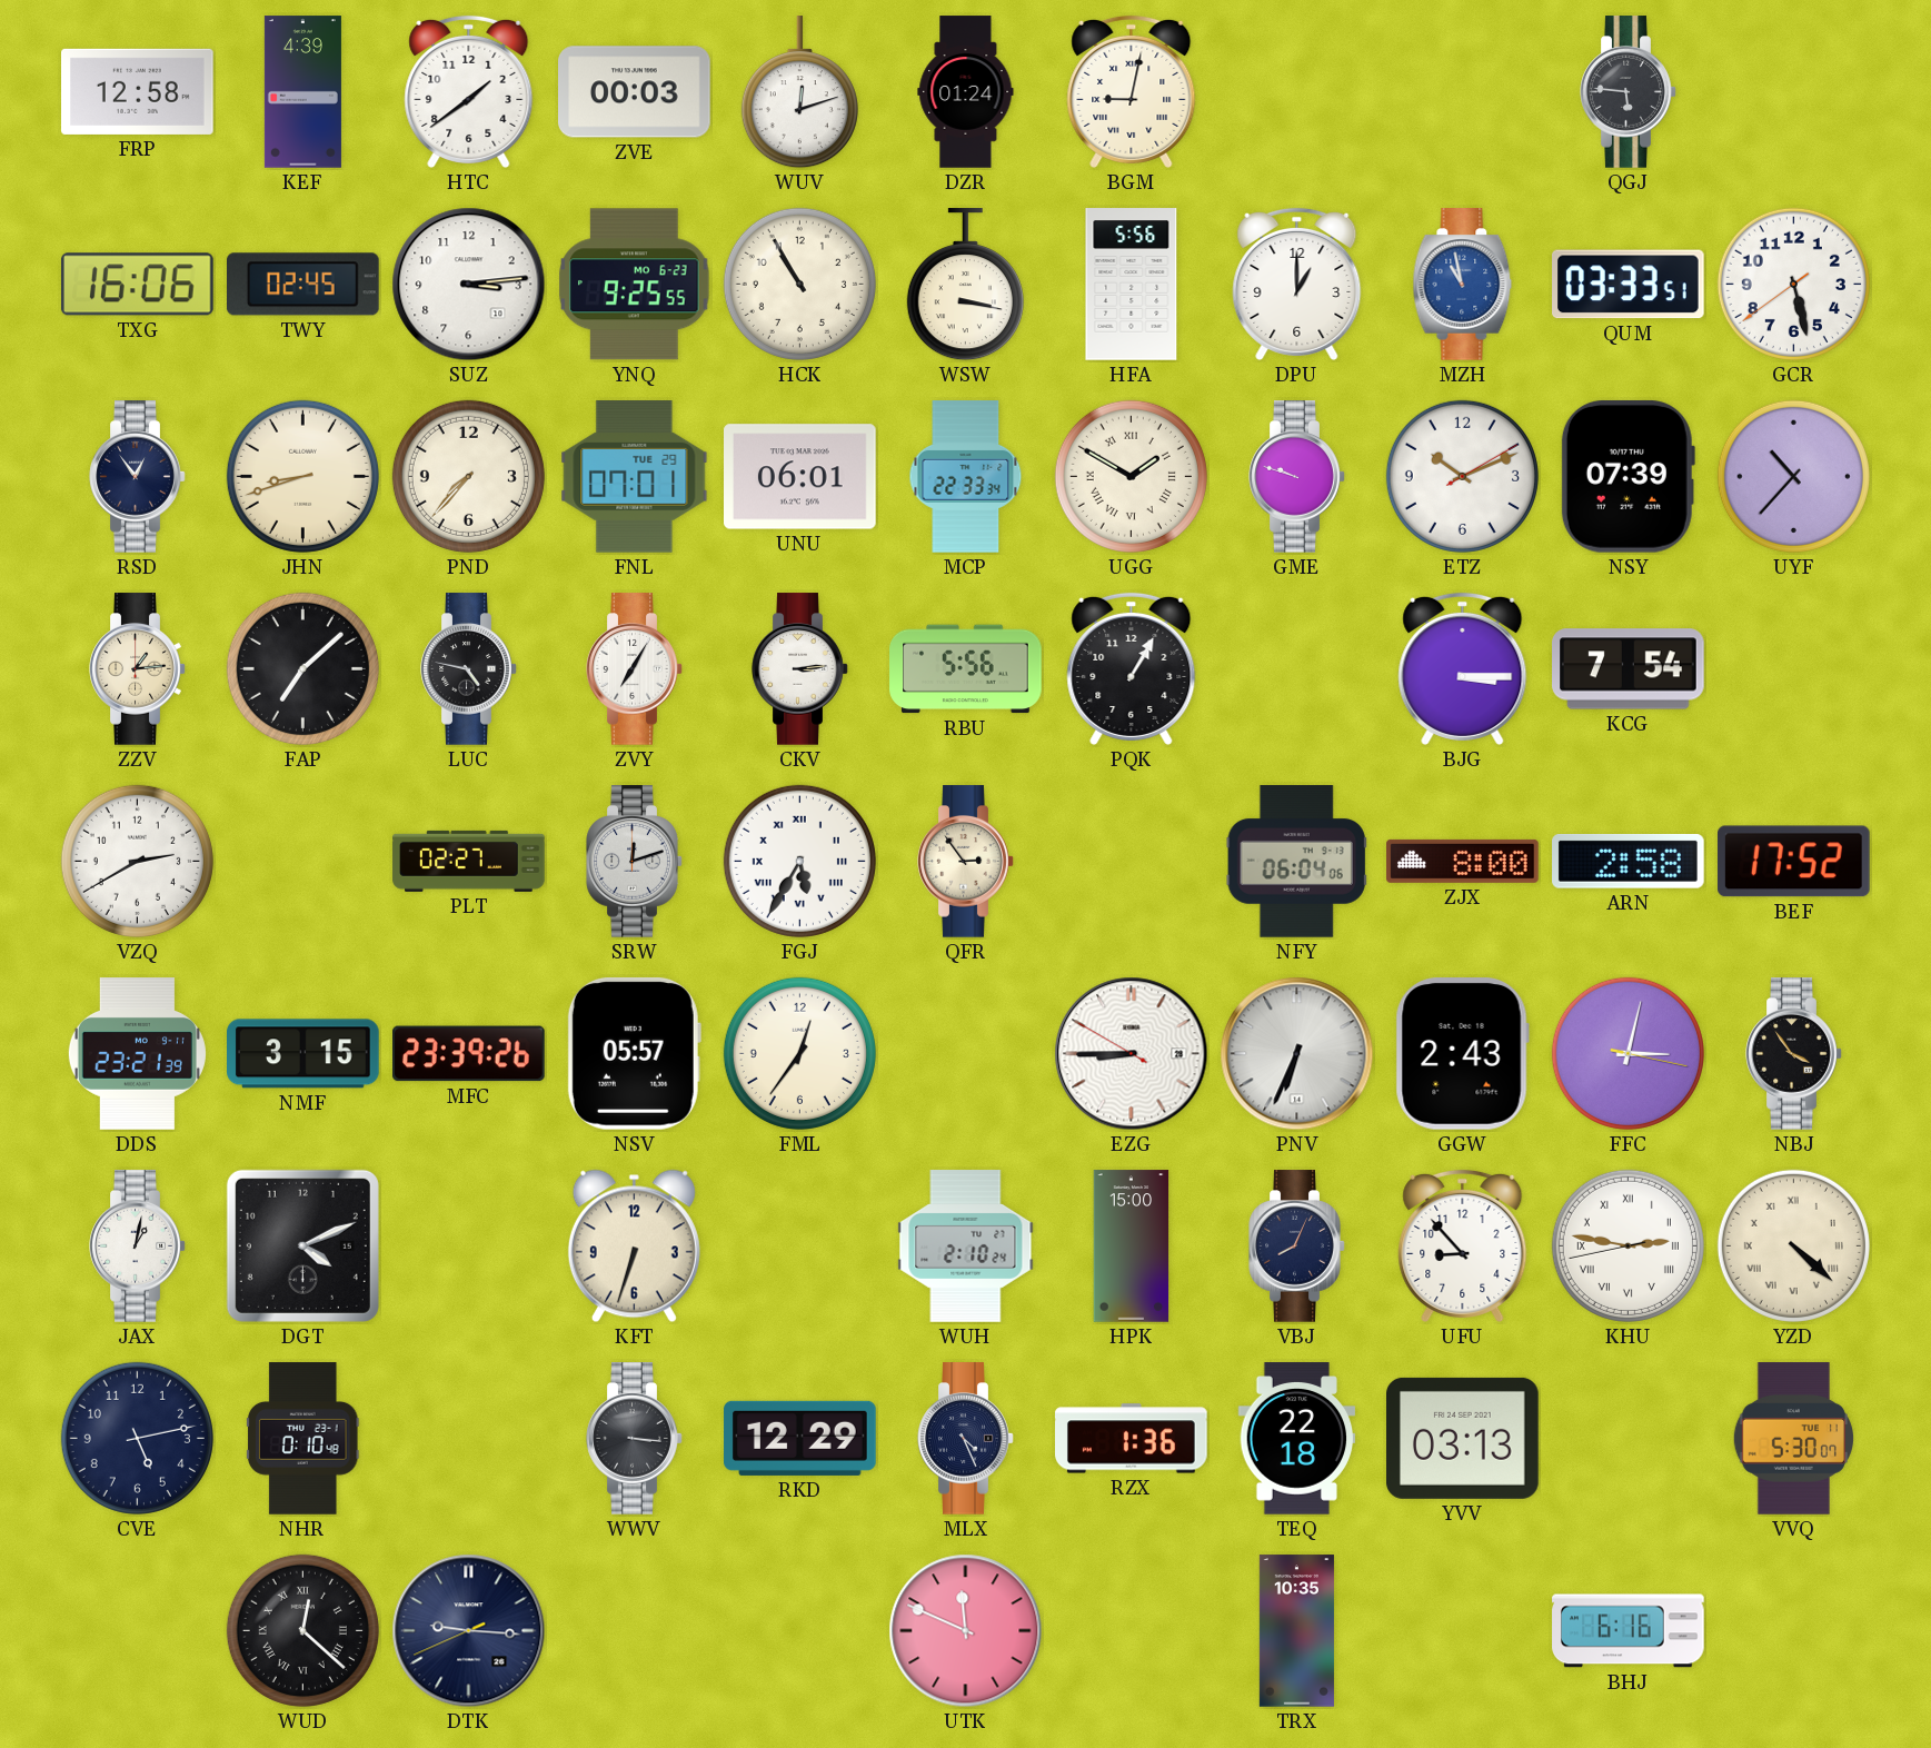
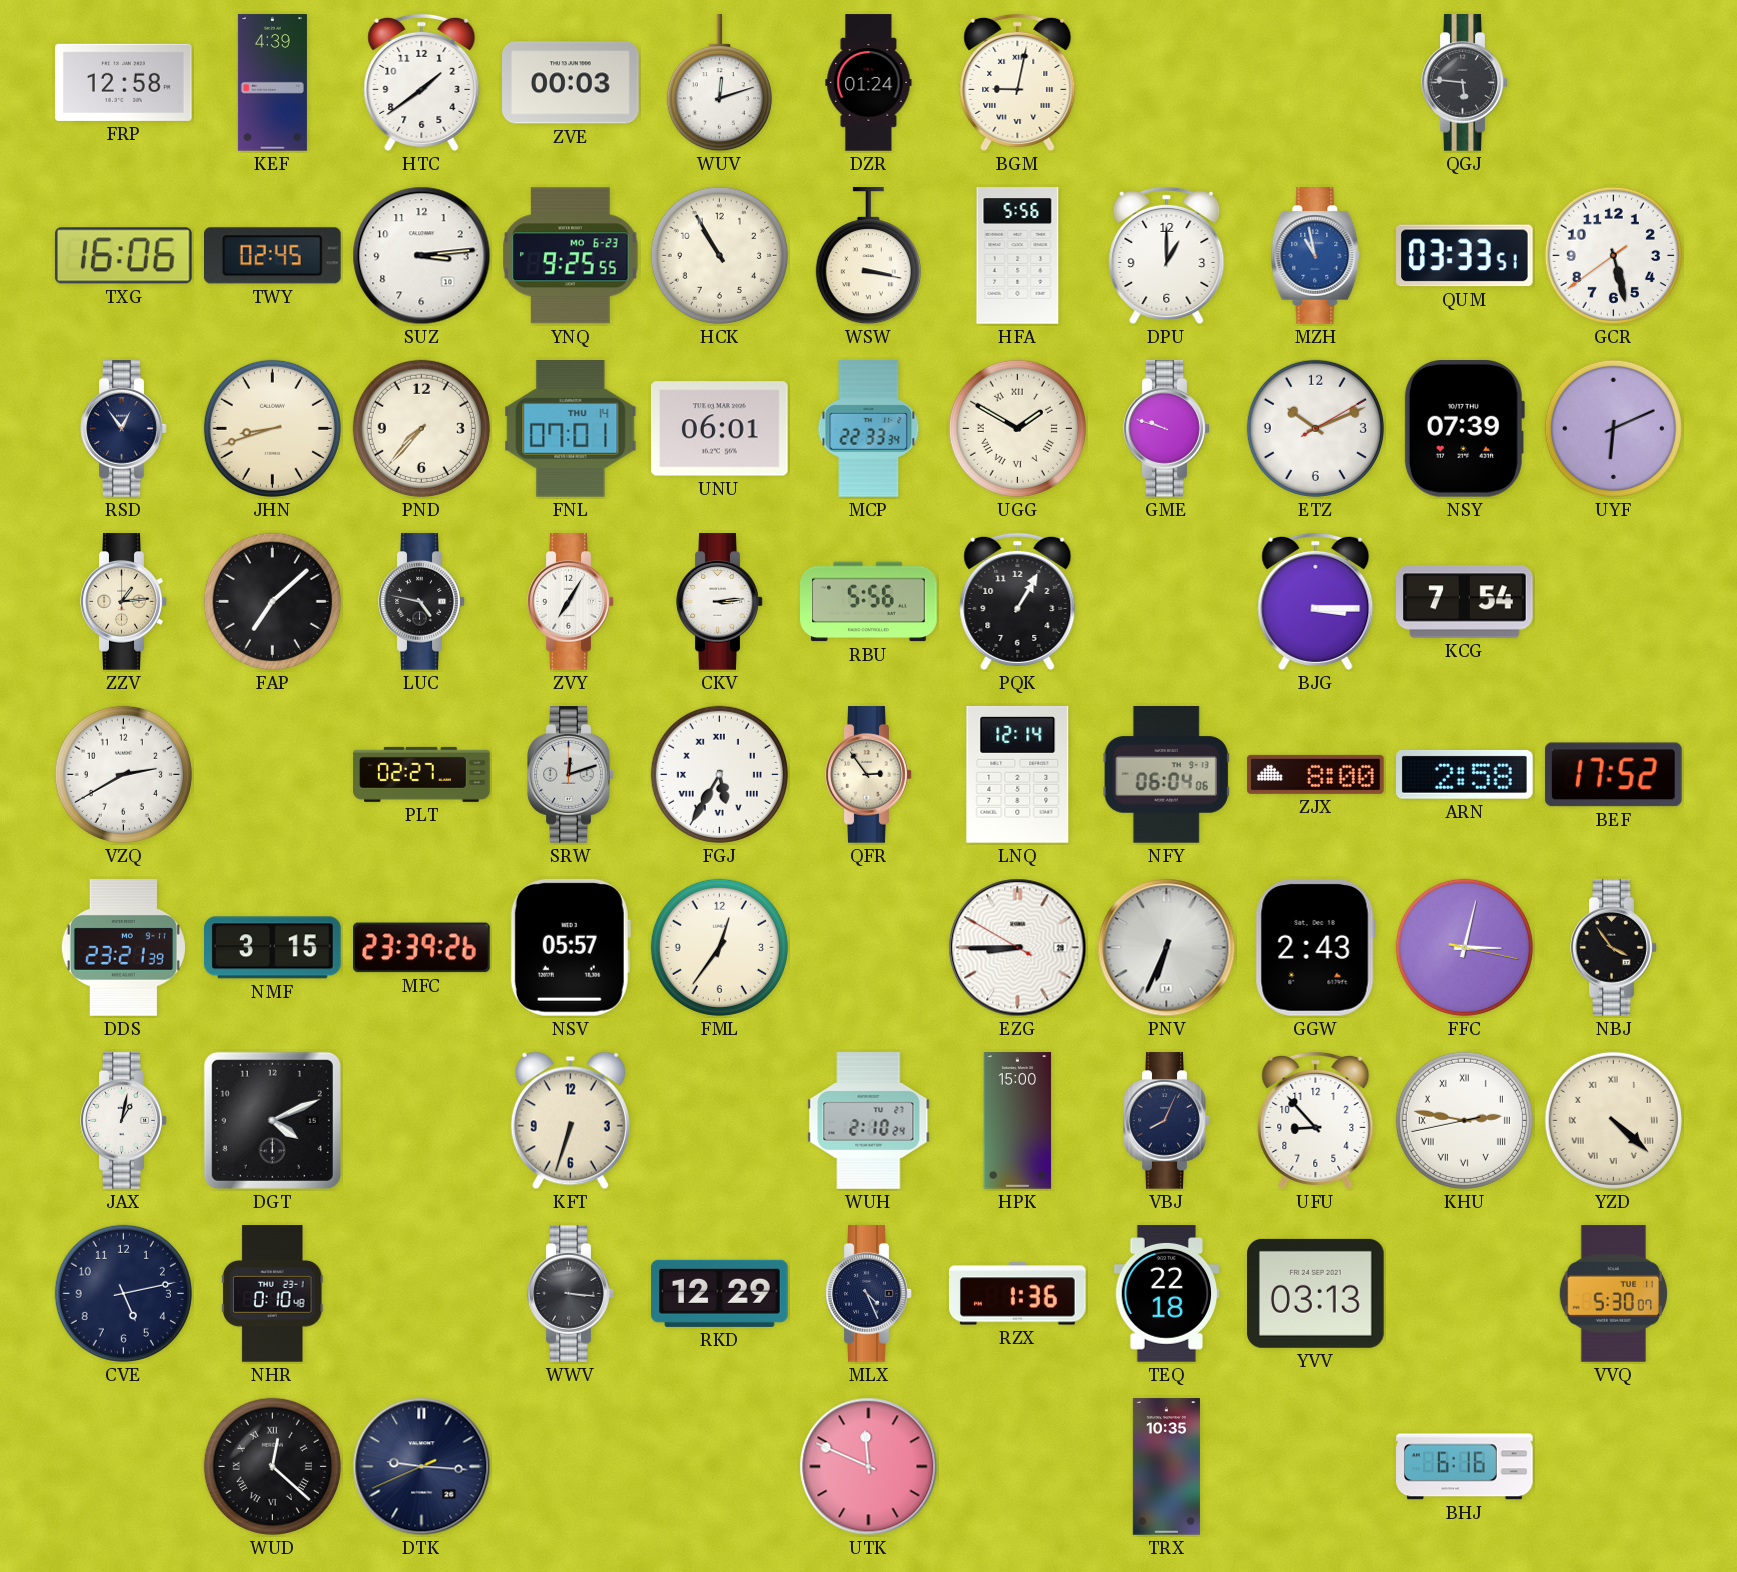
FNL date: TUE 29 -> THU 14 (571, 429)
UYF: 10:37 -> 6:11 (1613, 428)
LNQ: none -> 12:14 (1018, 775)
